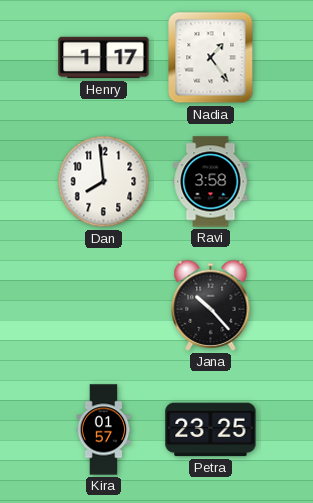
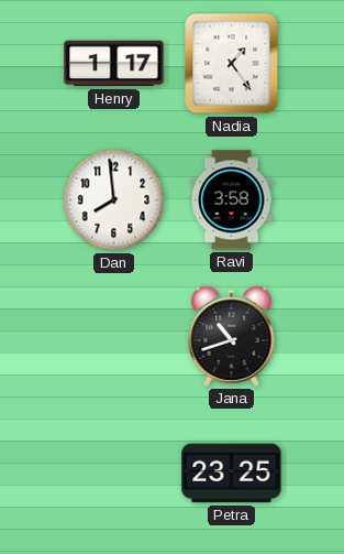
Jana: 10:23 -> 10:42 (232, 336)
Kira: 01:57 -> none (104, 430)
